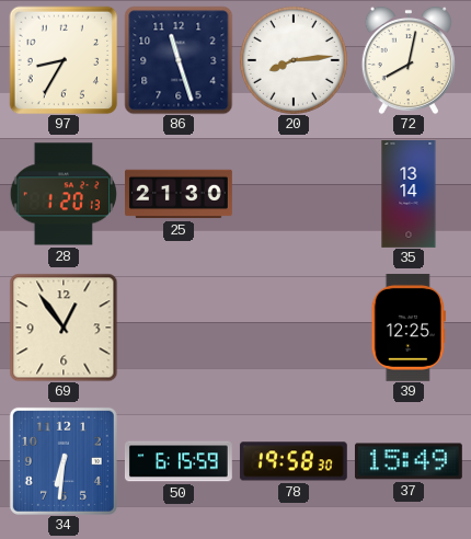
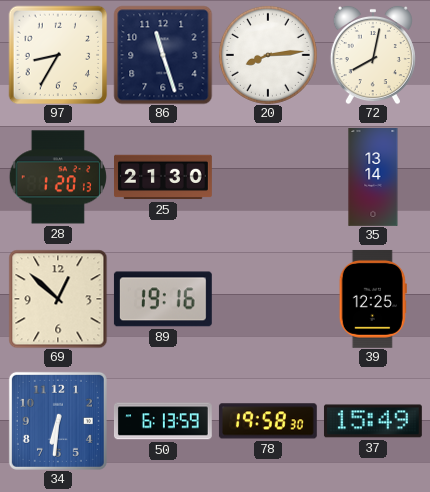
69: 12:54 -> 12:52 (58, 299)
89: none -> 19:16 (163, 299)
50: 6:15 -> 6:13 (163, 421)
